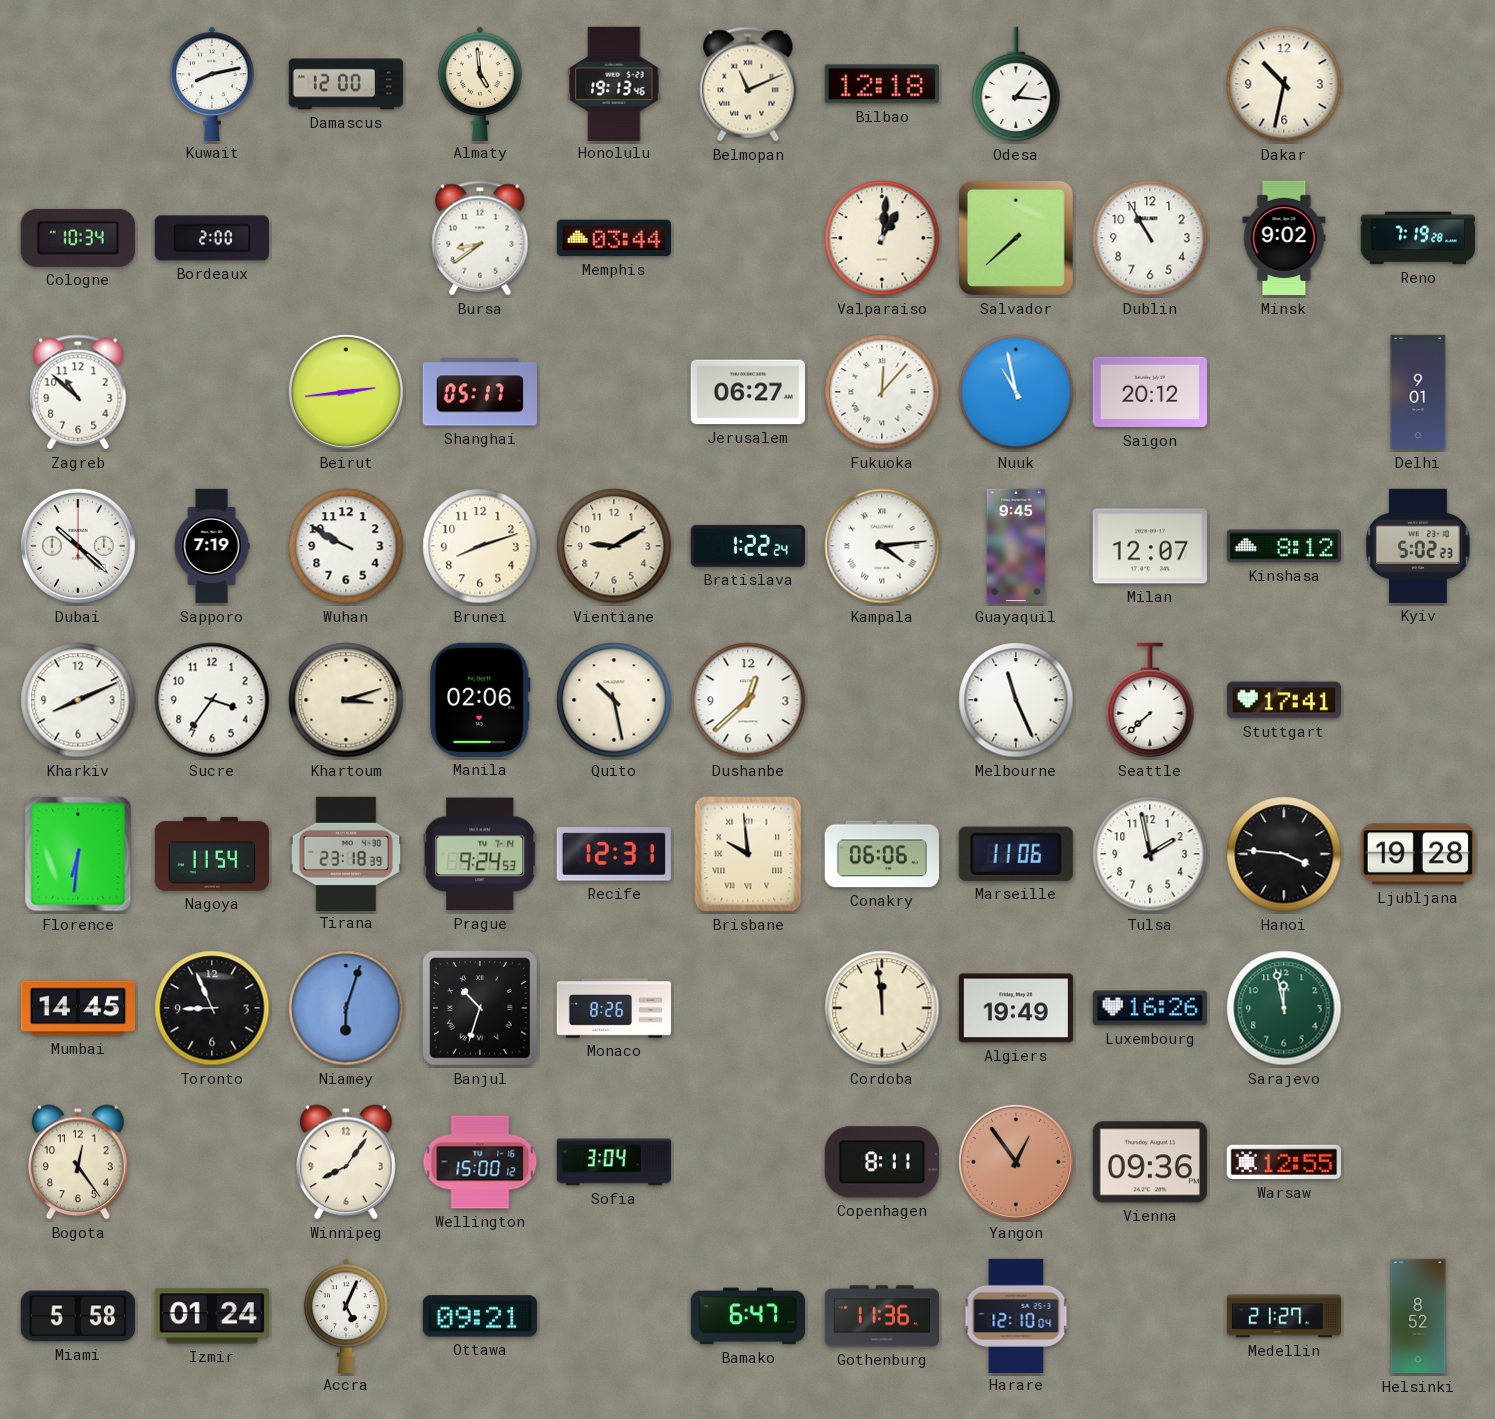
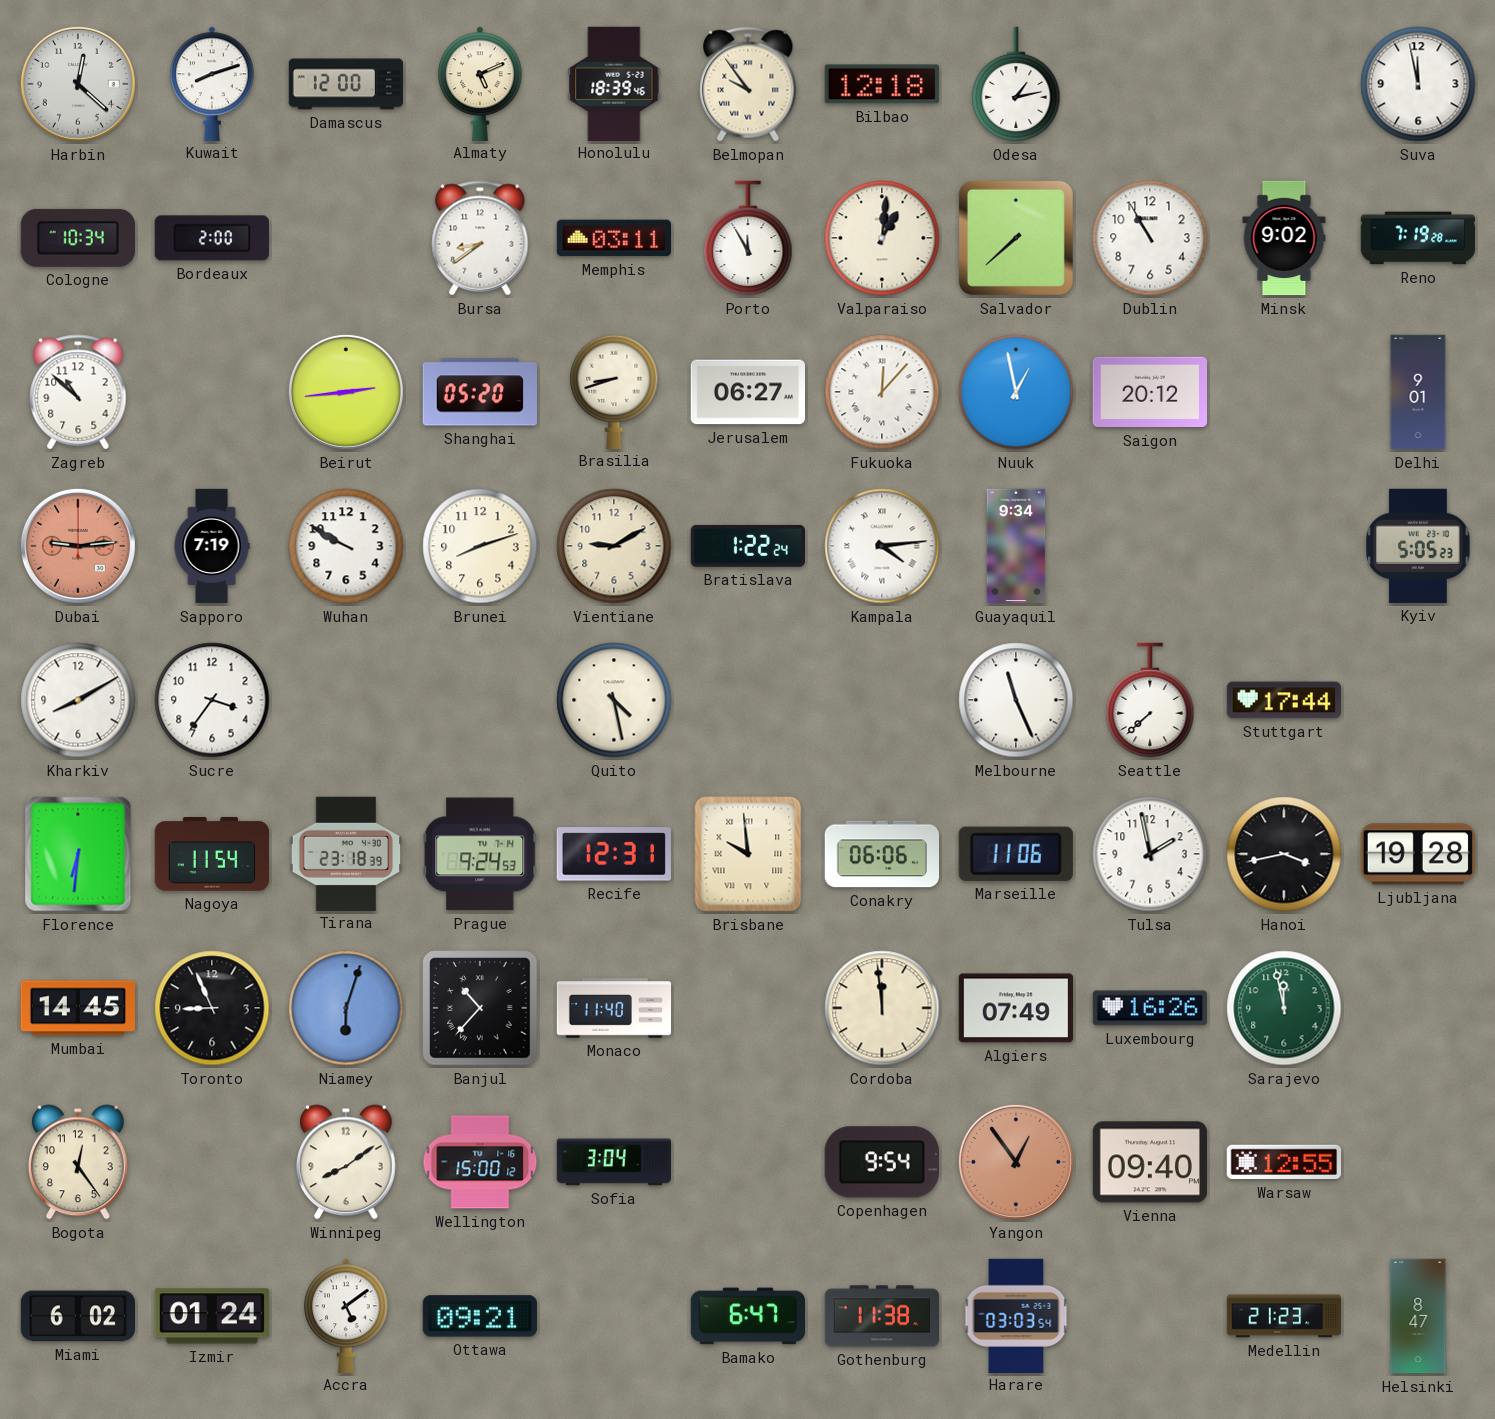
Harbin: none -> 12:22 (78, 84)
Kuwait: 8:13 -> 8:12 (212, 83)
Almaty: 4:59 -> 5:11 (480, 83)
Honolulu: 19:13 -> 18:39 (614, 83)
Belmopan: 11:11 -> 9:54 (748, 84)
Odesa: 1:16 -> 1:13 (1016, 84)
Dakar: 10:32 -> none (1284, 84)
Suva: none -> 11:58 (1418, 84)
Memphis: 03:44 -> 03:11 (613, 238)
Porto: none -> 11:55 (748, 238)
Shanghai: 05:17 -> 05:20 (479, 392)
Brasilia: none -> 8:42 (614, 391)
Nuuk: 10:58 -> 12:58 (1016, 392)
Dubai: 10:22 -> 9:14 (78, 546)
Dubai dial: white -> salmon (78, 546)
Guayaquil: 9:45 -> 9:34 (1016, 546)
Milan: 12:07 -> none (1150, 546)
Kinshasa: 8:12 -> none (1283, 546)
Kyiv: 5:02 -> 5:05 (1418, 546)
Kharkiv: 8:11 -> 8:10 (78, 700)
Khartoum: 3:12 -> none (346, 700)
Manila: 02:06 -> none (480, 700)
Quito: 10:28 -> 4:28 (614, 700)
Dushanbe: 12:38 -> none (748, 700)
Stuttgart: 17:41 -> 17:44 (1283, 700)
Hanoi: 3:46 -> 3:43 (1284, 854)
Banjul: 10:33 -> 10:37 (480, 1008)
Monaco: 8:26 -> 11:40 (614, 1008)
Algiers: 19:49 -> 07:49 (1015, 1008)
Winnipeg: 8:06 -> 8:09 (347, 1162)
Copenhagen: 8:11 -> 9:54 (882, 1162)
Vienna: 09:36 -> 09:40 (1150, 1162)
Miami: 5:58 -> 6:02 (77, 1316)
Accra: 5:04 -> 5:09 (346, 1315)
Gothenburg: 11:36 -> 11:38 (882, 1316)
Harare: 12:10 -> 03:03 (1016, 1315)
Medellin: 21:27 -> 21:23 (1284, 1316)
Helsinki: 8:52 -> 8:47 (1418, 1316)
